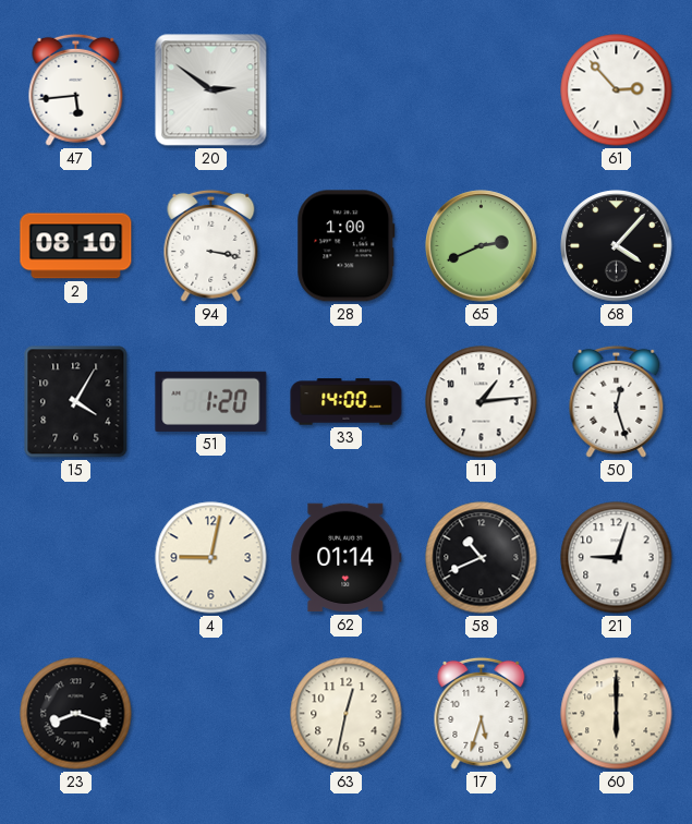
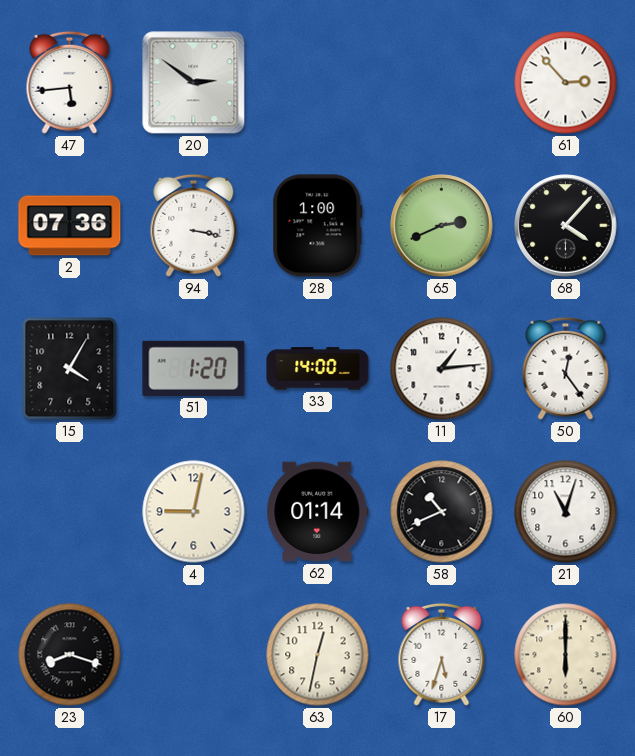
2: 08:10 -> 07:36 (70, 226)
50: 12:27 -> 12:24 (566, 368)
21: 9:03 -> 11:03 (566, 512)
